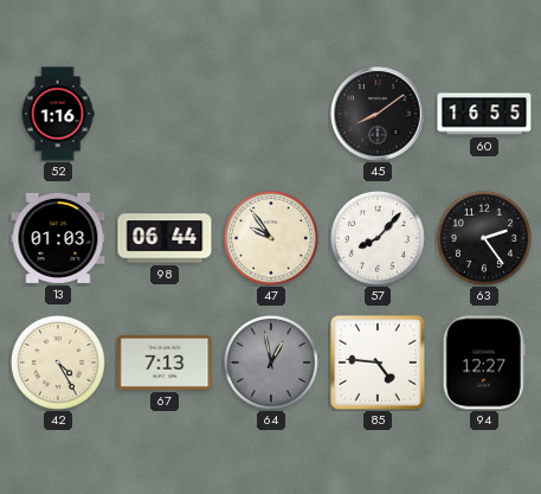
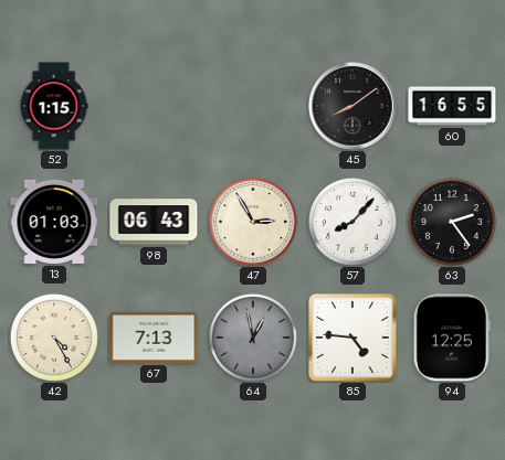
52: 1:16 -> 1:15 (54, 106)
98: 06:44 -> 06:43 (154, 222)
47: 9:54 -> 2:55 (253, 222)
94: 12:27 -> 12:25 (452, 338)
